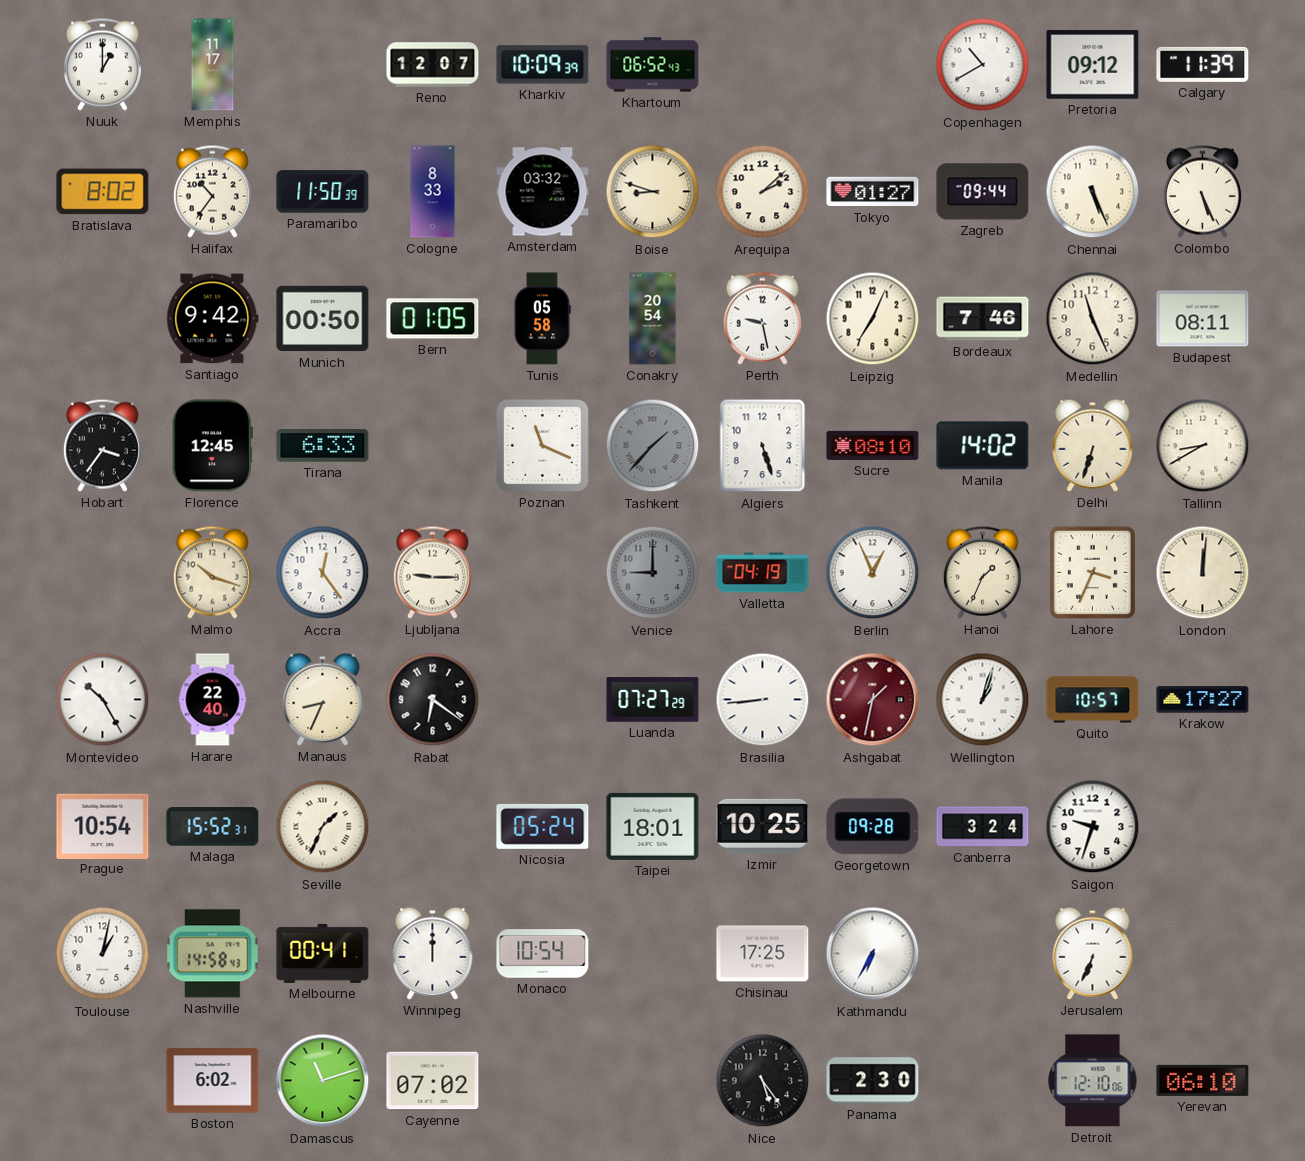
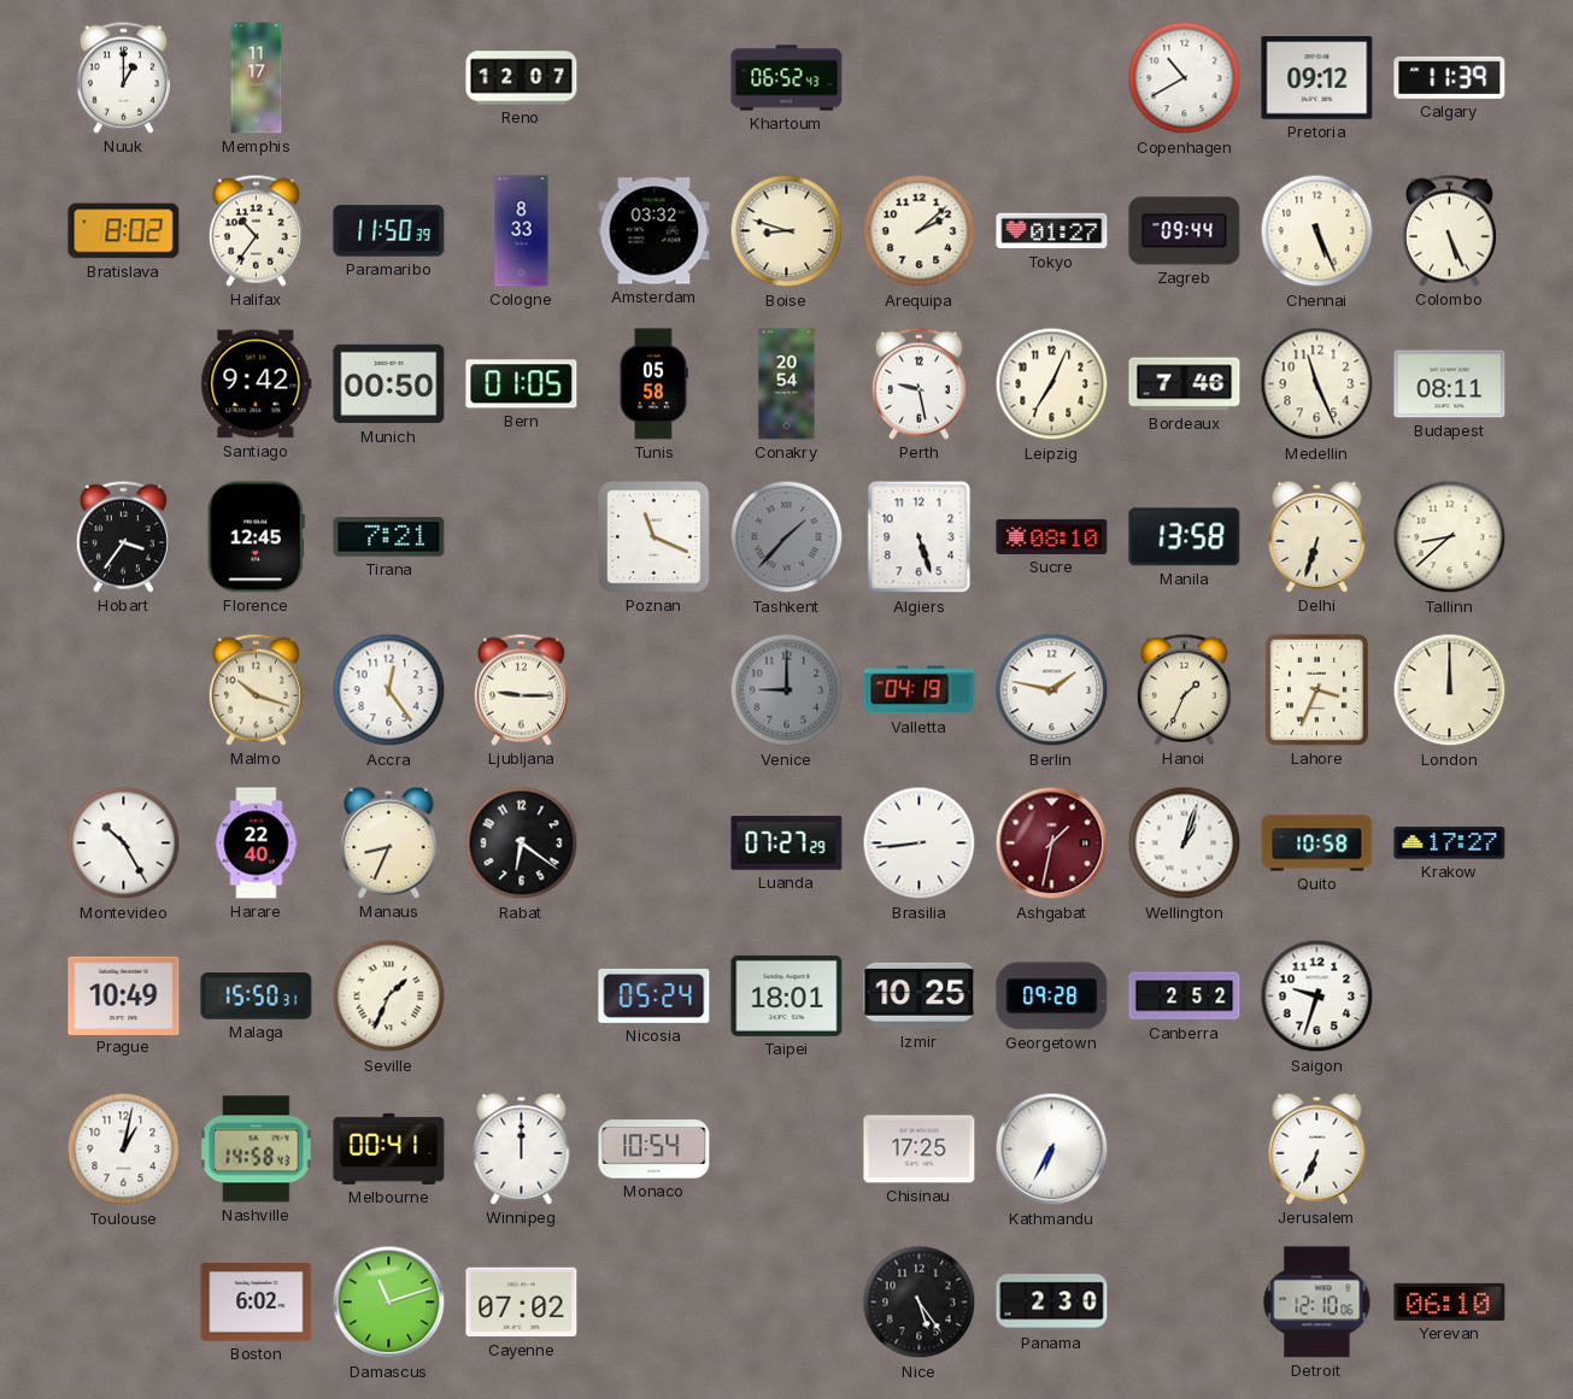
Kharkiv: 10:09 -> none (543, 65)
Tirana: 6:33 -> 7:21 (389, 537)
Manila: 14:02 -> 13:58 (1185, 537)
Tallinn: 8:40 -> 8:38 (1450, 537)
Berlin: 12:56 -> 1:47 (1052, 690)
London: 12:01 -> 12:00 (1450, 690)
Quito: 10:57 -> 10:58 (1317, 843)
Prague: 10:54 -> 10:49 (124, 995)
Malaga: 15:52 -> 15:50 (257, 997)
Canberra: 3:24 -> 2:52 (1185, 997)
